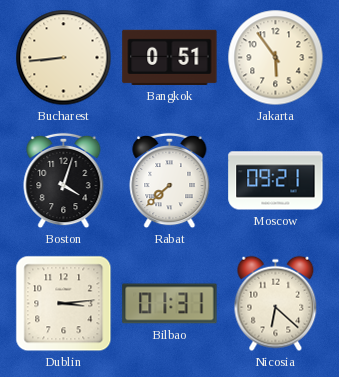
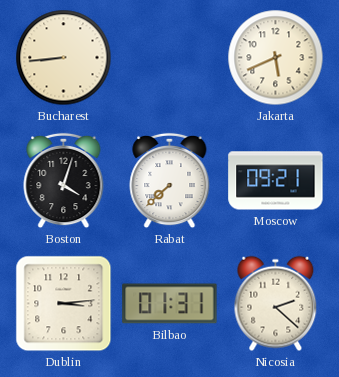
Bangkok: 0:51 -> none (170, 57)
Jakarta: 5:54 -> 5:41 (276, 58)
Nicosia: 6:22 -> 2:22 (276, 304)
